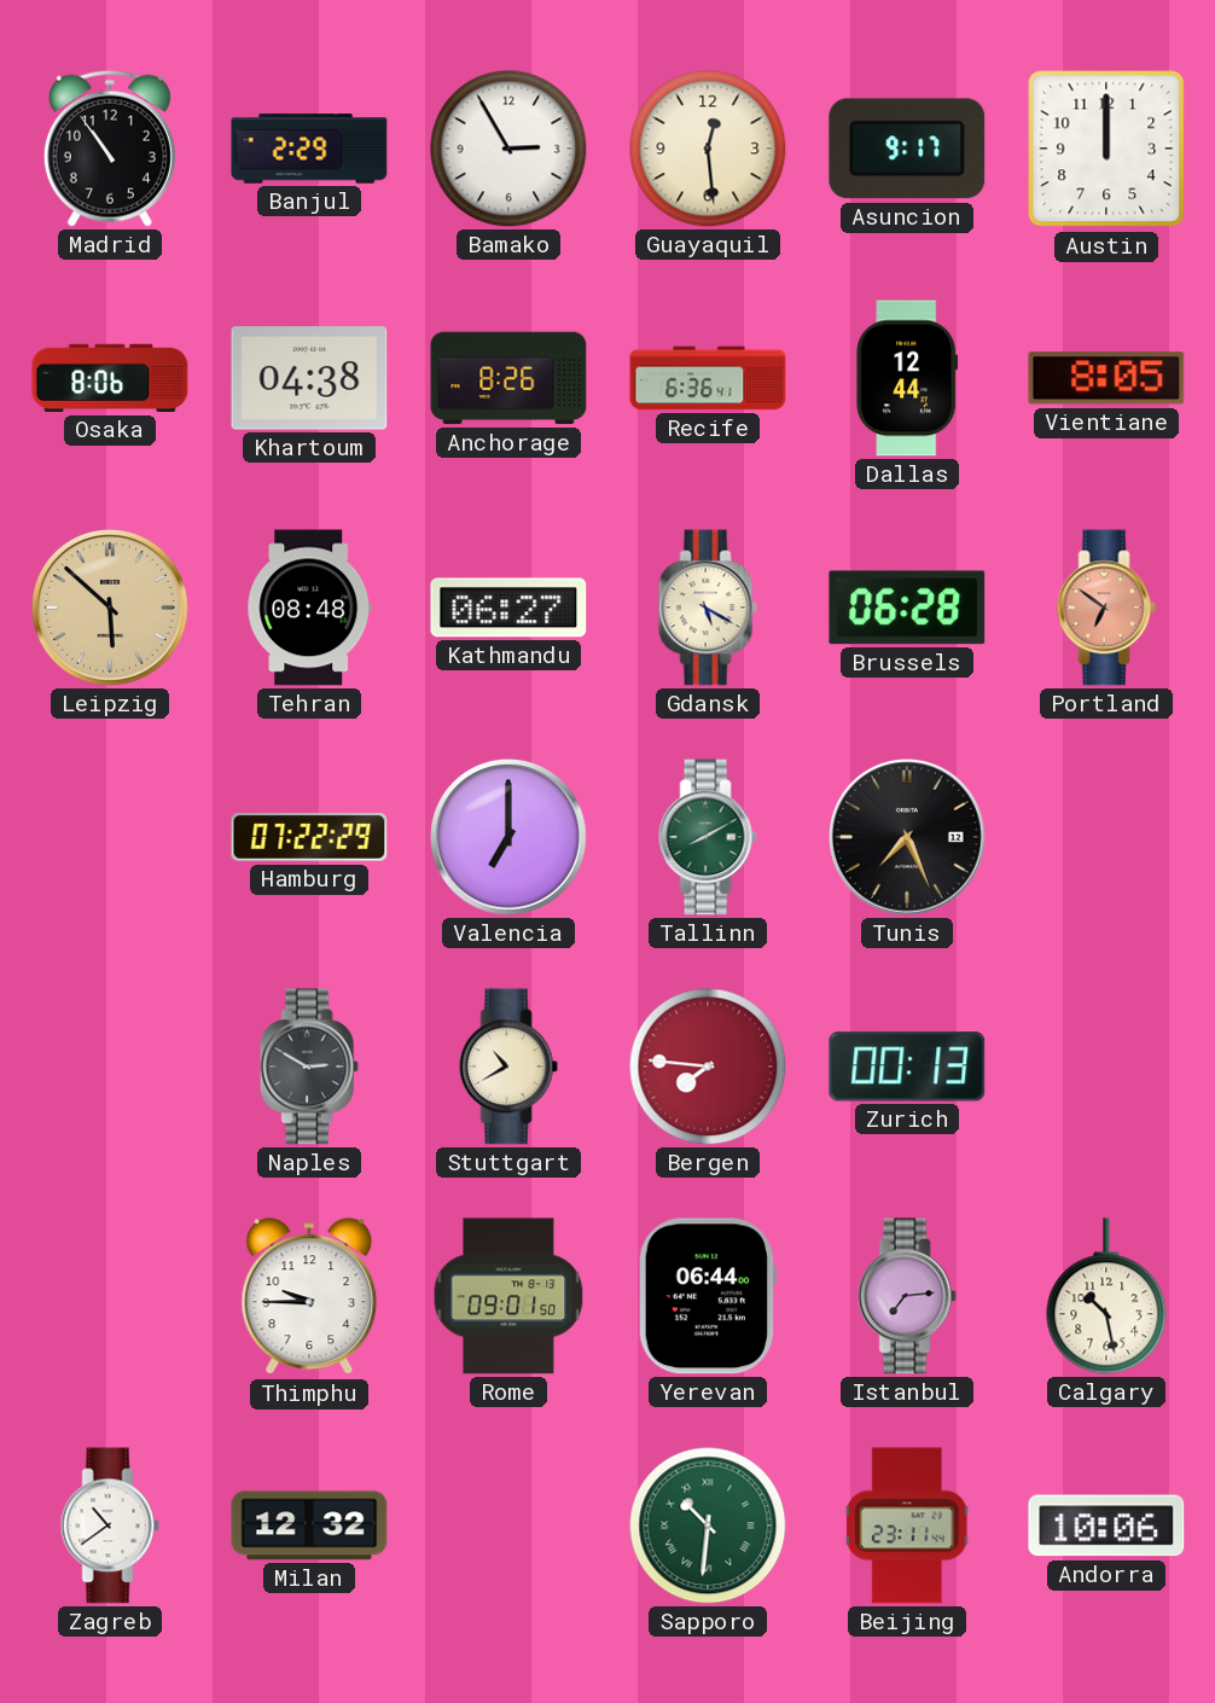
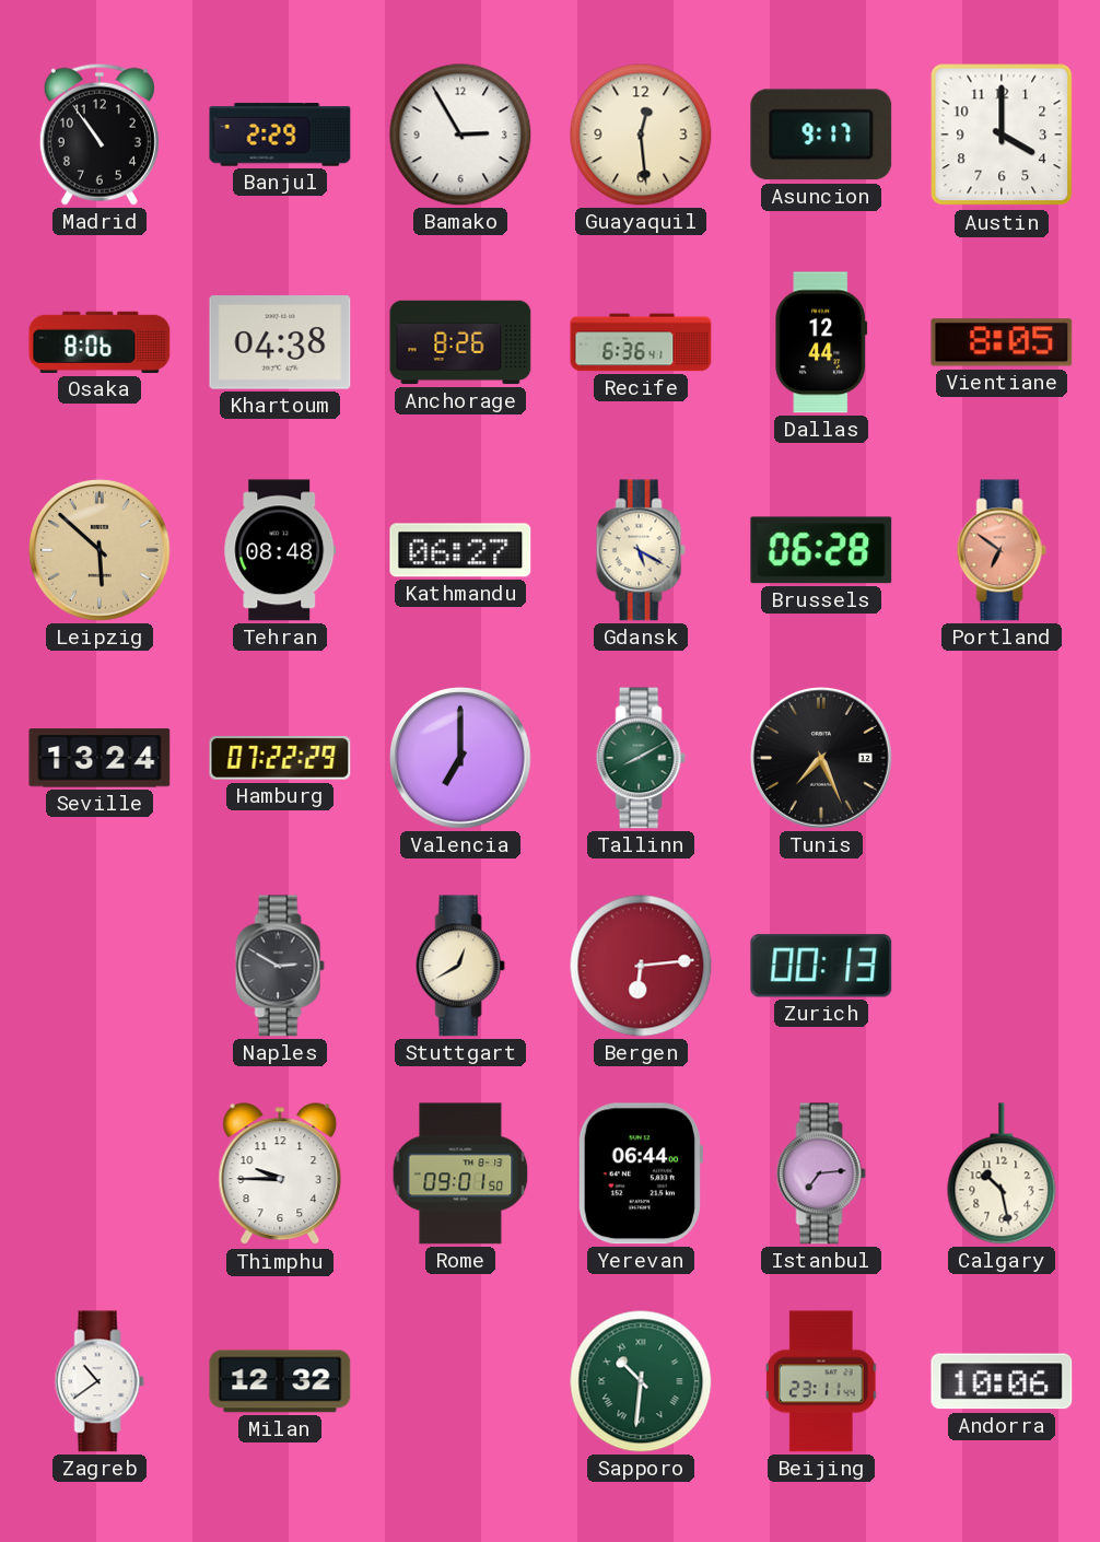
Austin: 12:00 -> 4:00 (1002, 135)
Seville: none -> 13:24 (100, 758)
Stuttgart: 10:40 -> 12:40 (460, 966)
Bergen: 7:46 -> 6:14 (641, 966)
